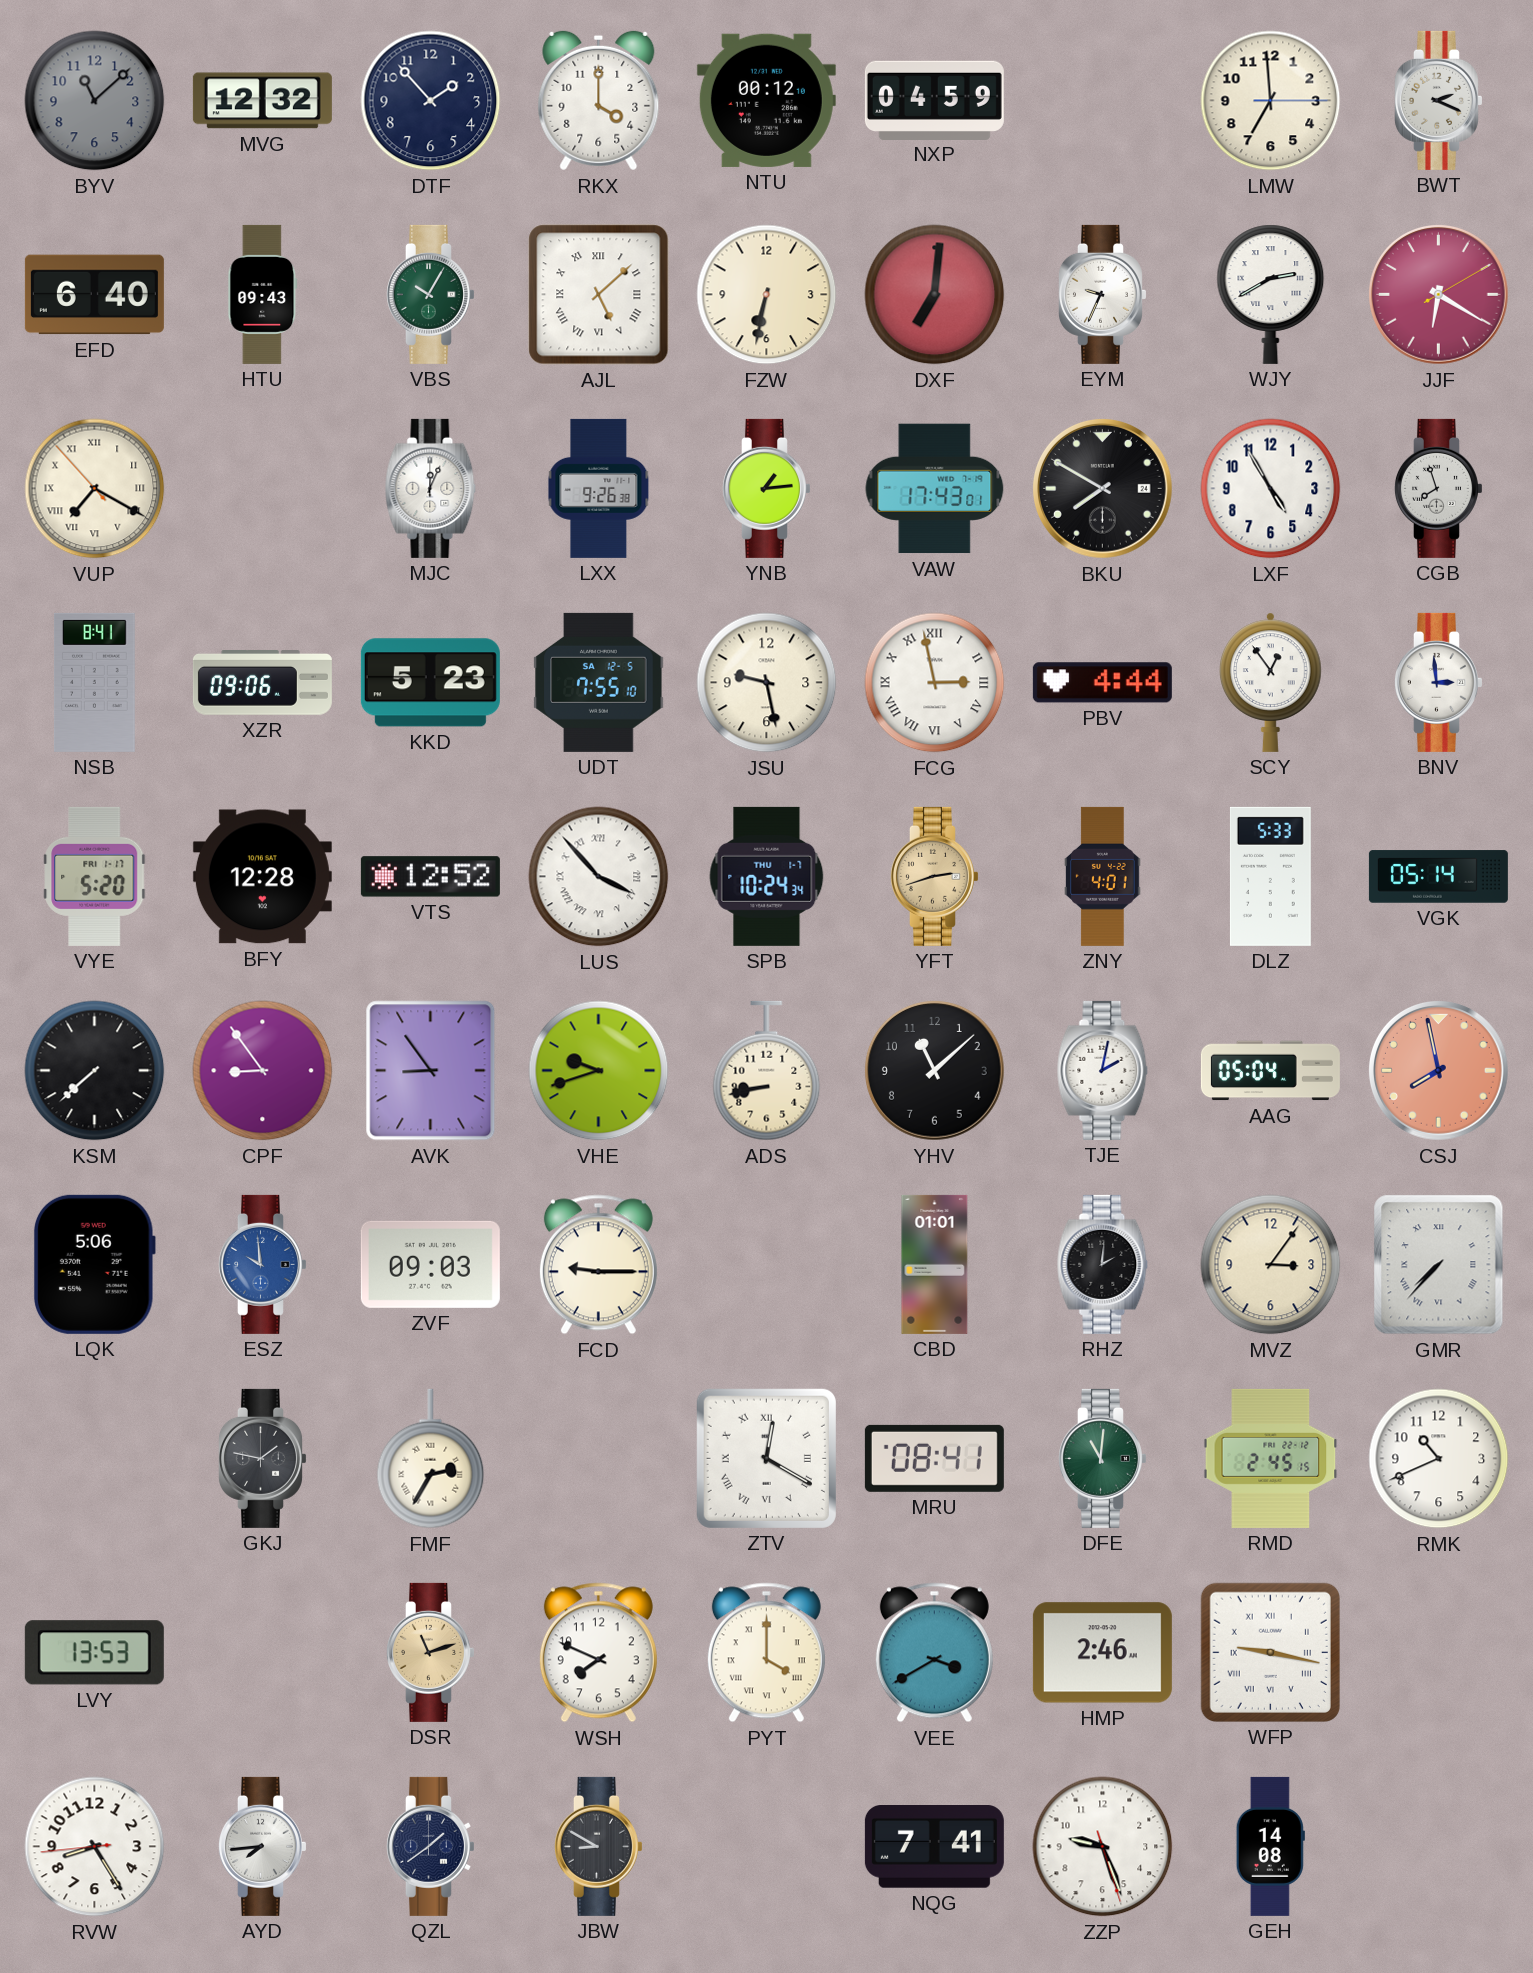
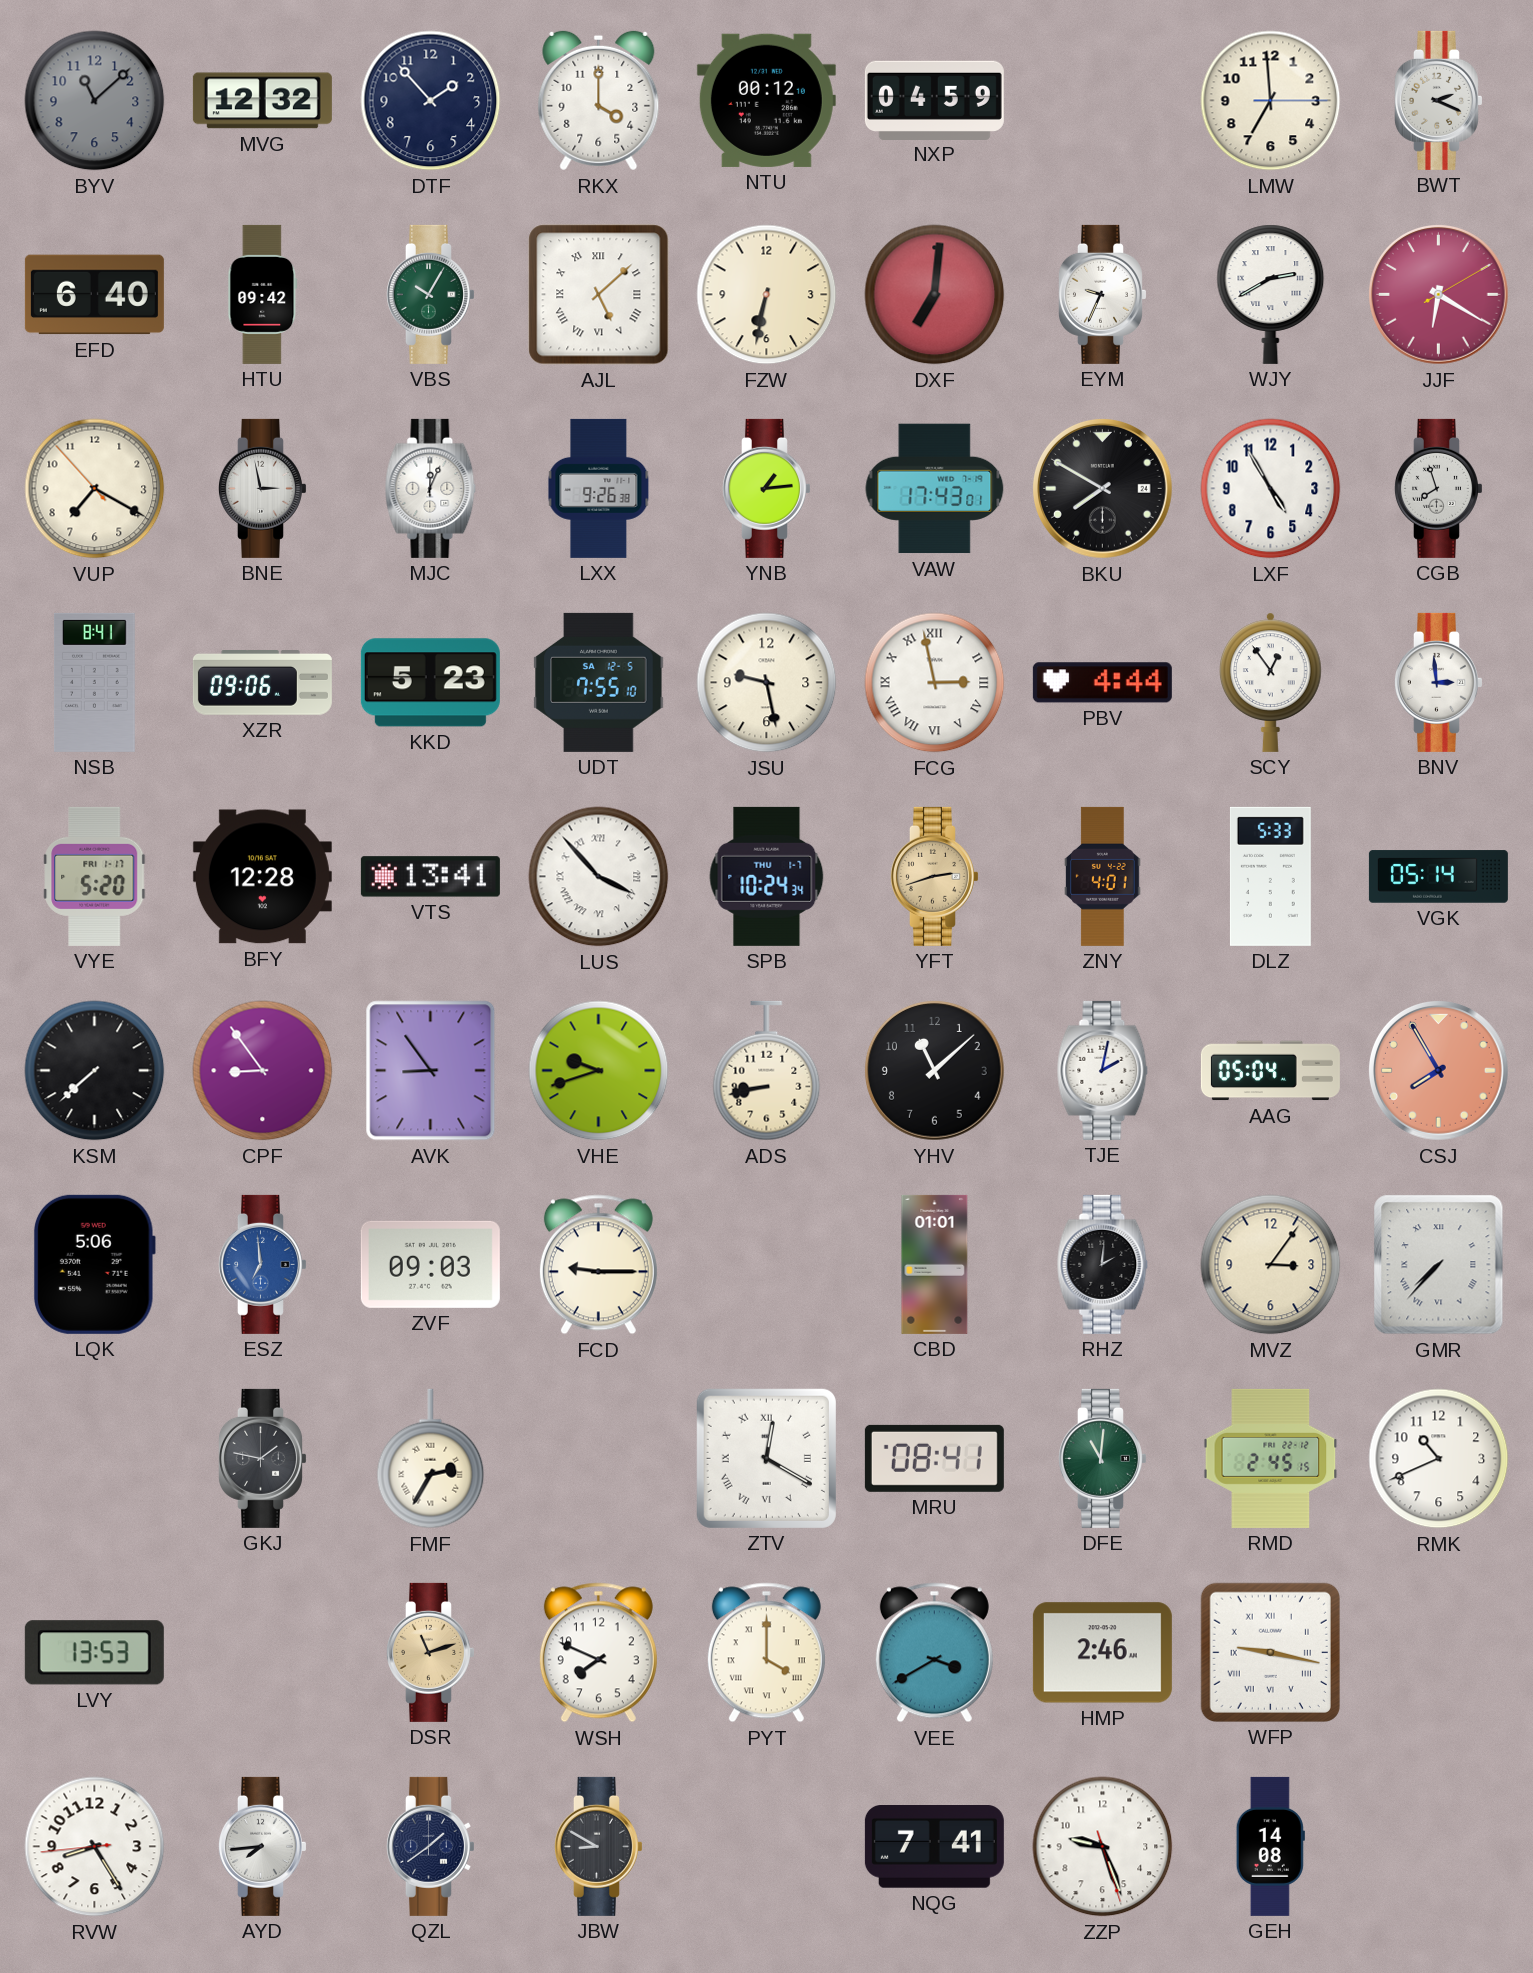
HTU: 09:43 -> 09:42 (263, 294)
VUP numerals: Roman -> Arabic (95, 489)
BNE: none -> 2:58 (262, 488)
VTS: 12:52 -> 13:41 (430, 877)
CSJ: 7:58 -> 7:55 (1439, 1071)
ESZ: 9:59 -> 6:59 (262, 1264)
